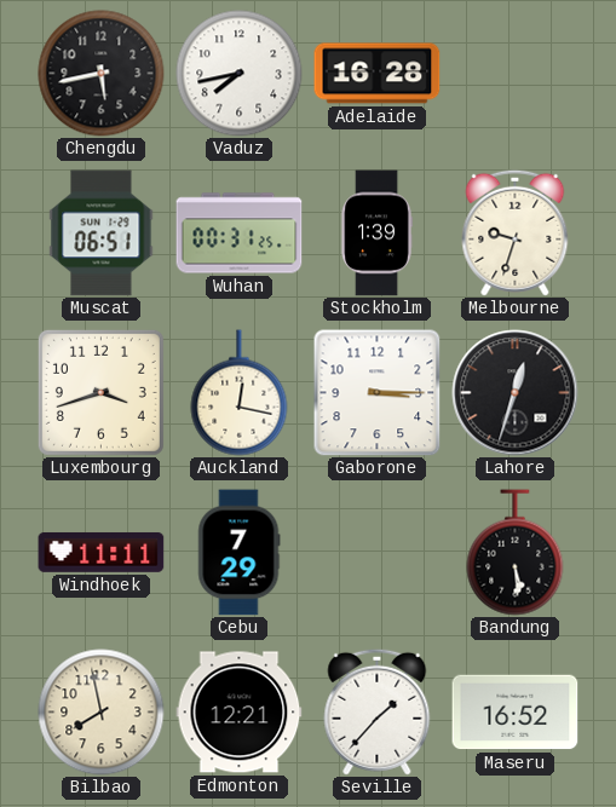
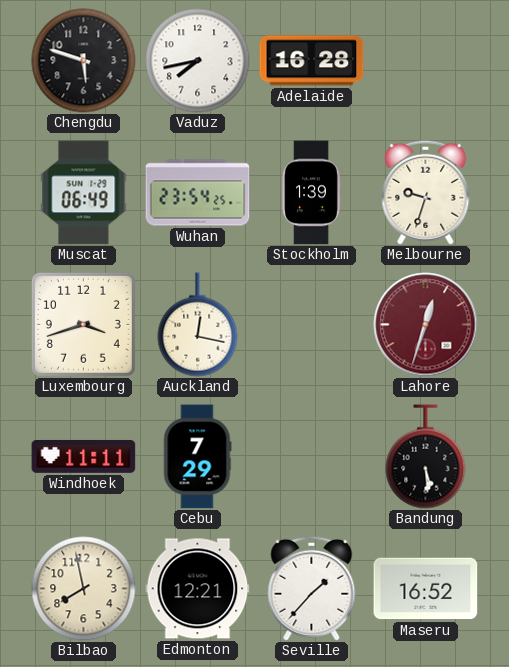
Chengdu: 5:43 -> 5:48 (84, 61)
Muscat: 06:51 -> 06:49 (84, 193)
Wuhan: 00:31 -> 23:54 (198, 193)
Gaborone: 3:15 -> none (378, 393)
Lahore dial: black -> burgundy (426, 325)
